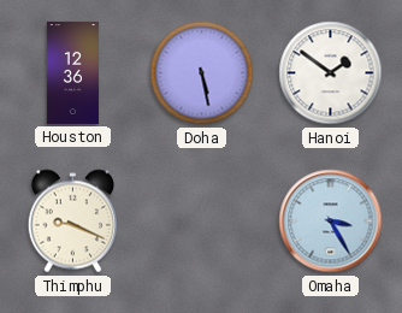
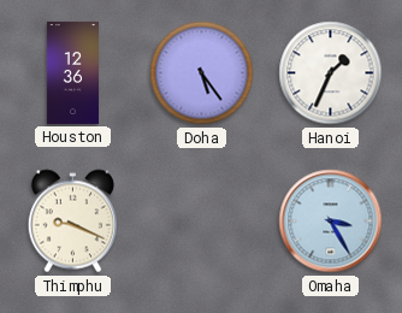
Doha: 5:28 -> 5:24 (202, 73)
Hanoi: 1:51 -> 1:34 (331, 73)
